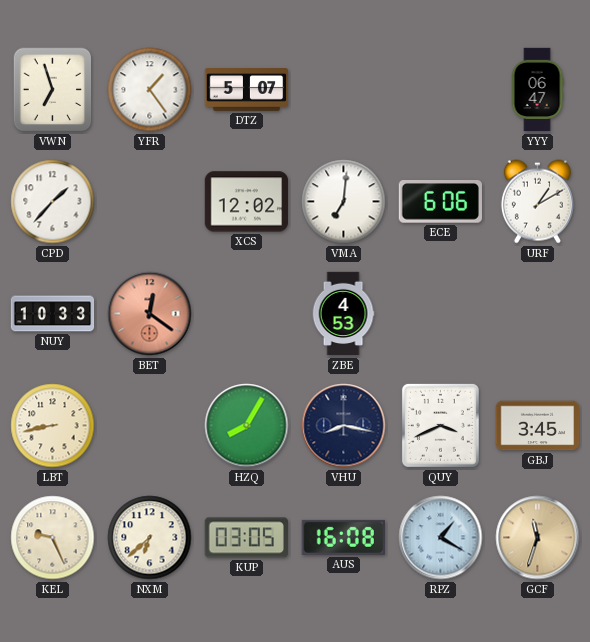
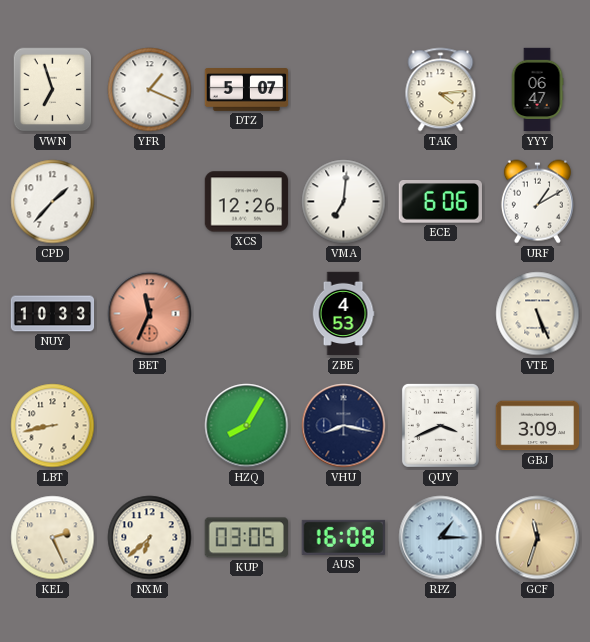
YFR: 1:24 -> 1:19 (150, 90)
TAK: none -> 4:14 (441, 90)
XCS: 12:02 -> 12:26 (247, 202)
BET: 12:21 -> 11:34 (150, 314)
VTE: none -> 5:26 (538, 314)
GBJ: 3:45 -> 3:09 (538, 426)
KEL: 9:26 -> 2:26 (53, 538)
RPZ: 1:20 -> 1:15 (441, 538)
